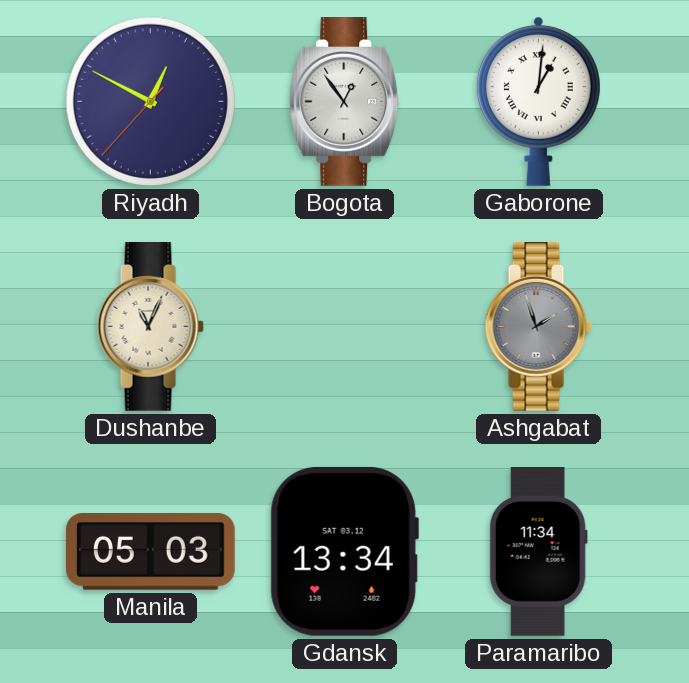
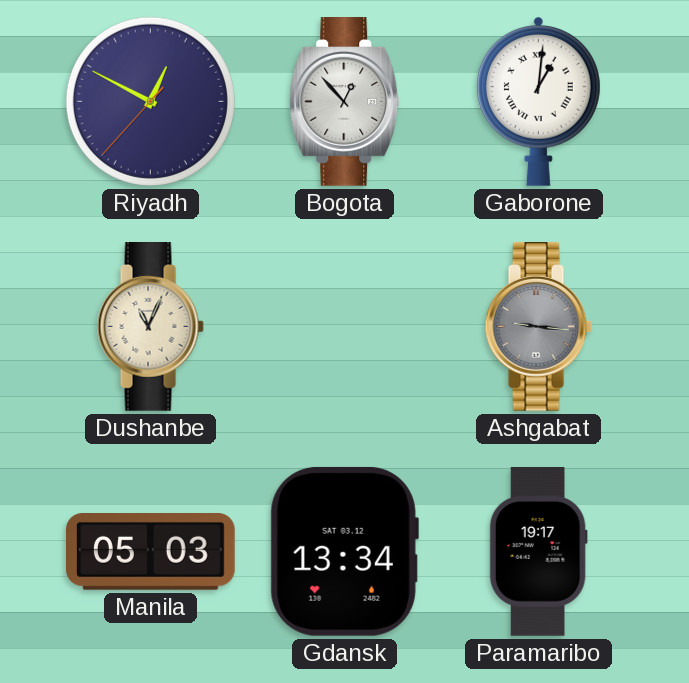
Bogota: 12:54 -> 12:53 (345, 102)
Ashgabat: 1:57 -> 9:16 (538, 327)
Paramaribo: 11:34 -> 19:17 (538, 552)
